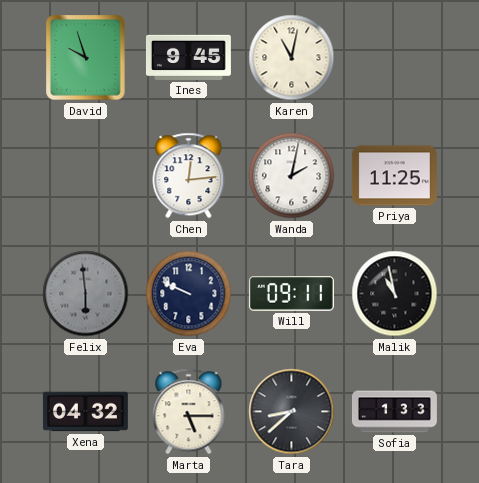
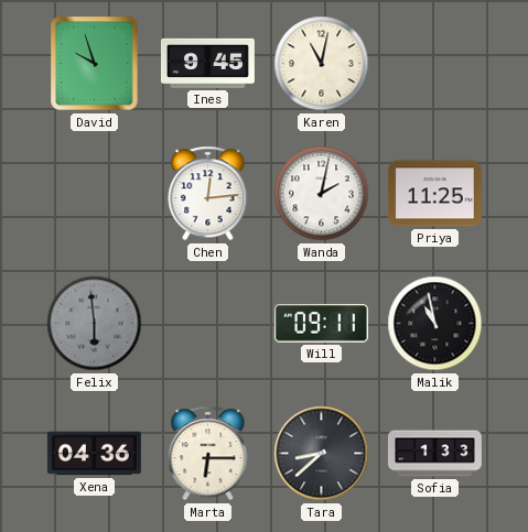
Eva: 9:49 -> none (189, 294)
Xena: 04:32 -> 04:36 (94, 454)
Marta: 5:15 -> 6:15 (208, 454)
